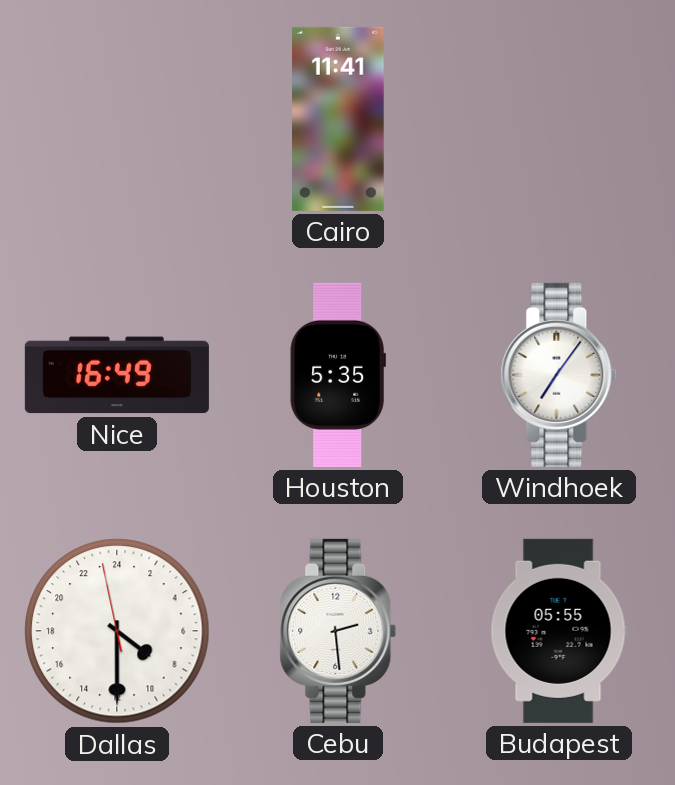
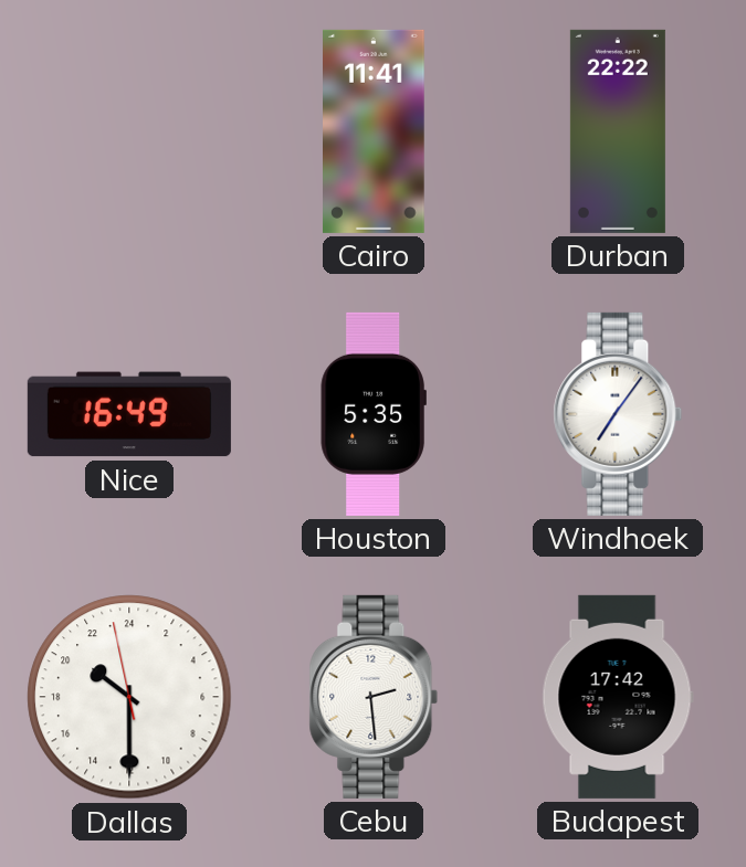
Durban: none -> 22:22 (618, 131)
Dallas: 8:29 -> 20:29 (129, 697)
Budapest: 05:55 -> 17:42 (618, 697)
